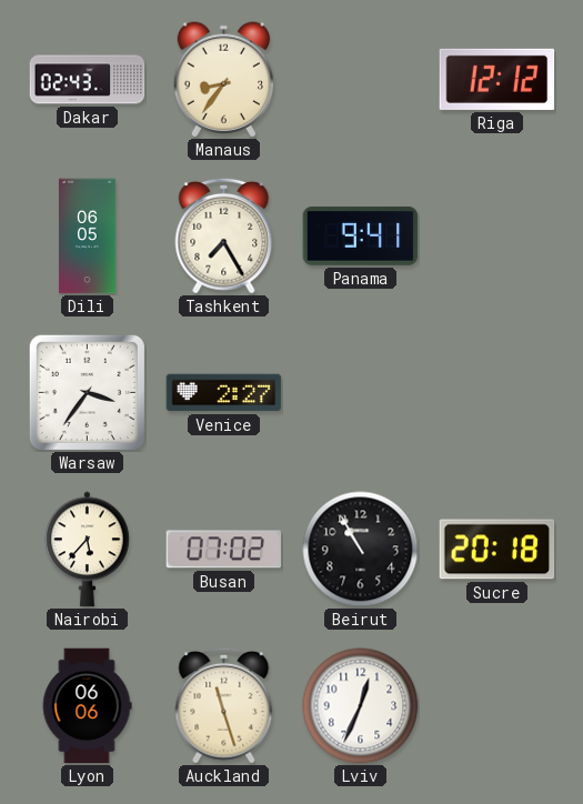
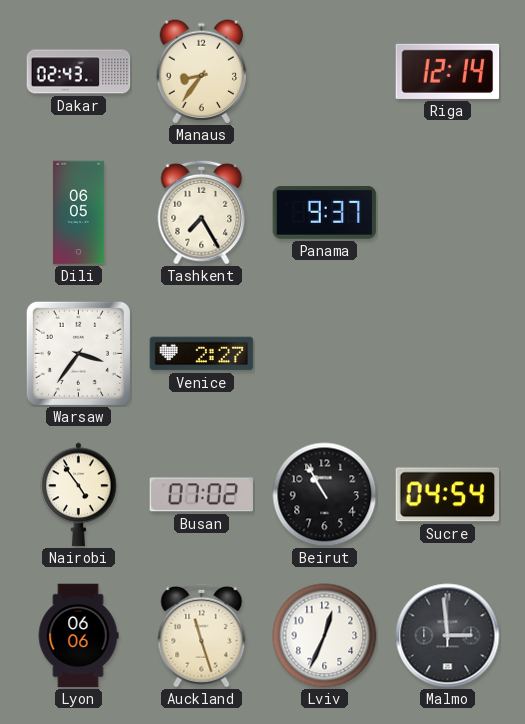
Riga: 12:12 -> 12:14 (448, 71)
Panama: 9:41 -> 9:37 (325, 213)
Nairobi: 5:37 -> 4:54 (79, 495)
Sucre: 20:18 -> 04:54 (448, 495)
Malmo: none -> 2:59 (448, 636)
